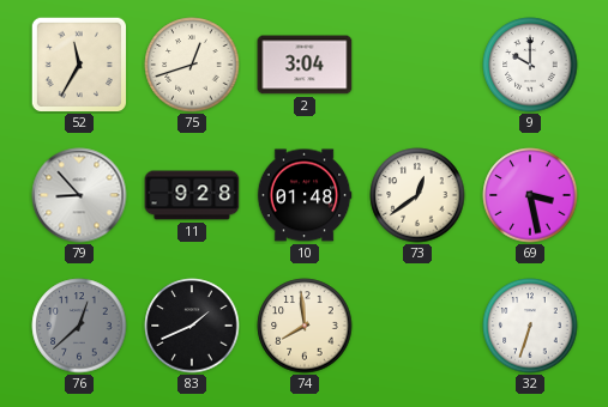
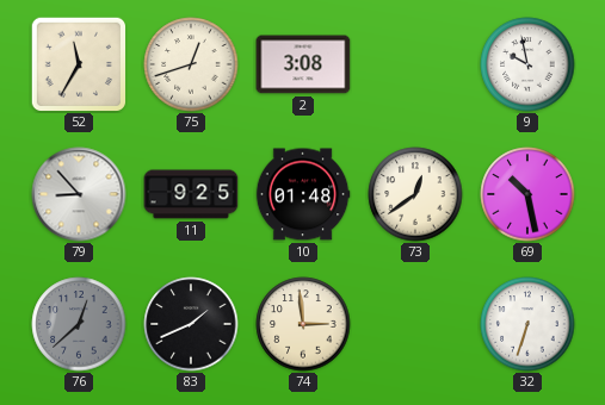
2: 3:04 -> 3:08 (303, 64)
9: 10:00 -> 9:58 (527, 64)
11: 9:28 -> 9:25 (191, 194)
69: 3:28 -> 10:28 (527, 194)
74: 7:59 -> 2:59 (303, 324)
